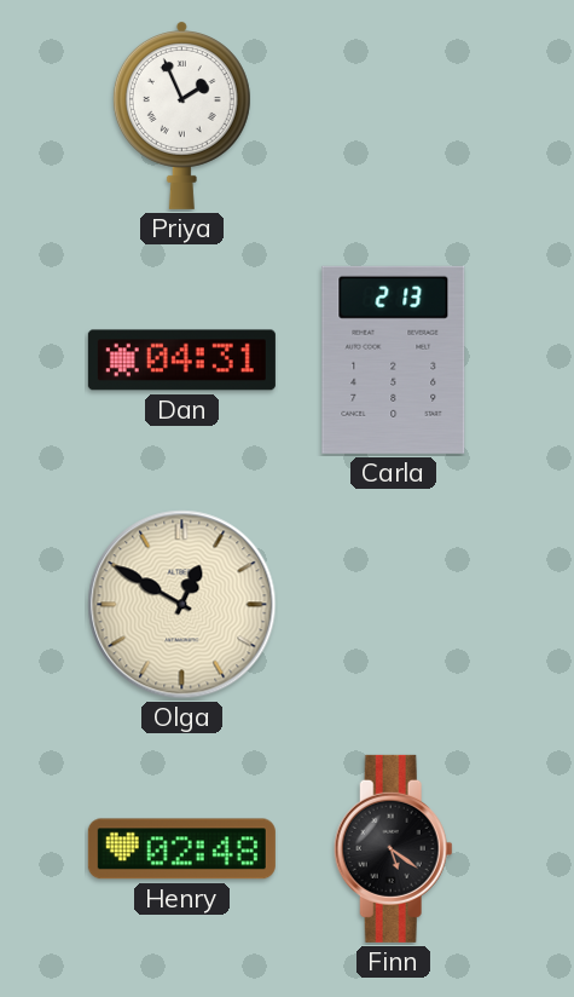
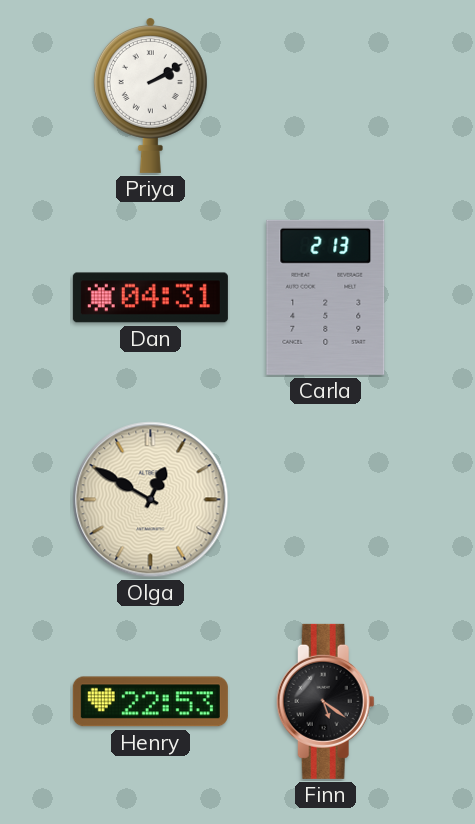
Priya: 1:56 -> 2:10 (150, 96)
Henry: 02:48 -> 22:53 (150, 702)
